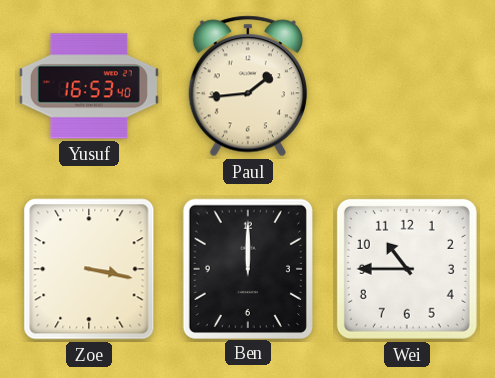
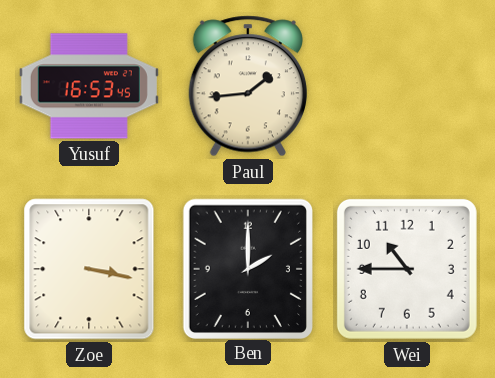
Yusuf: 16:53:40 -> 16:53:45 (89, 86)
Ben: 12:00 -> 2:00 (247, 268)
